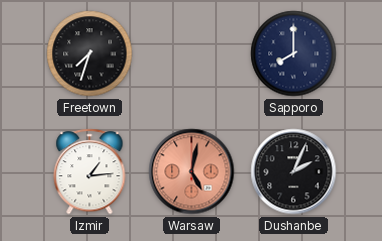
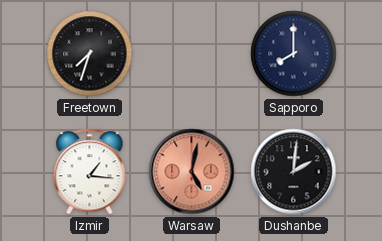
Izmir: 1:14 -> 1:16 (90, 172)
Dushanbe: 2:04 -> 2:01 (294, 172)
